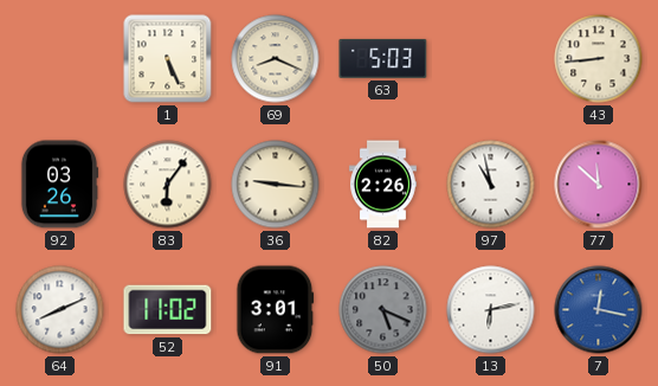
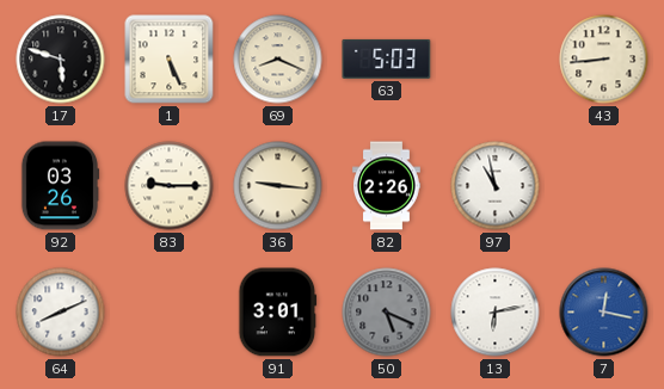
17: none -> 5:48 (61, 60)
83: 6:06 -> 9:15 (170, 186)
77: 11:52 -> none (599, 185)
52: 11:02 -> none (168, 310)
